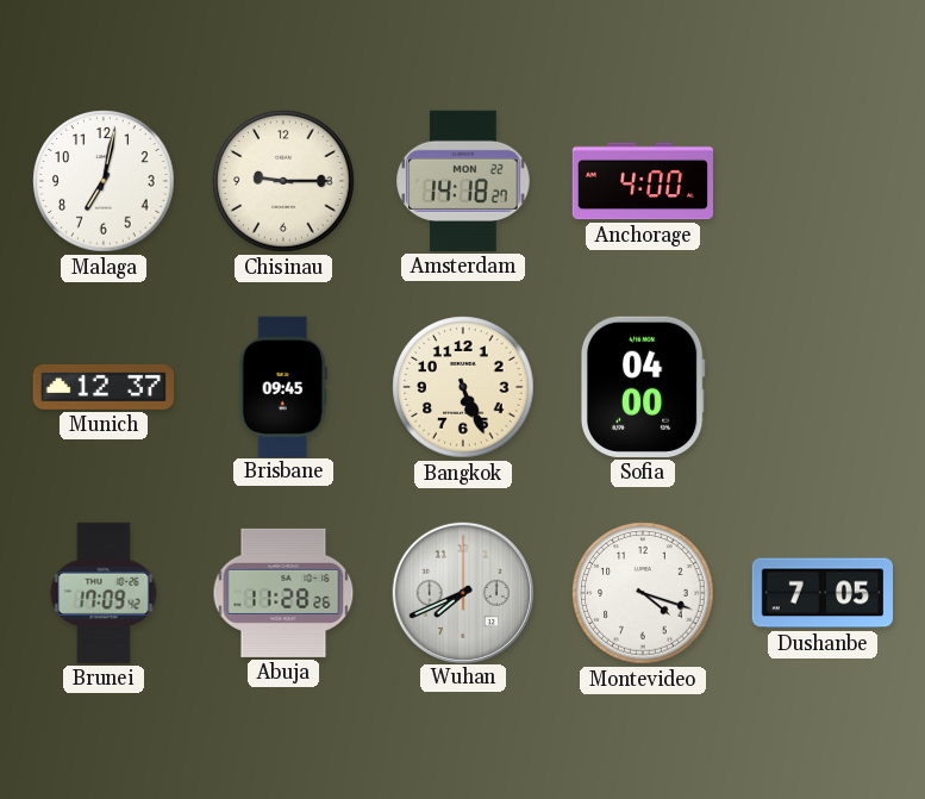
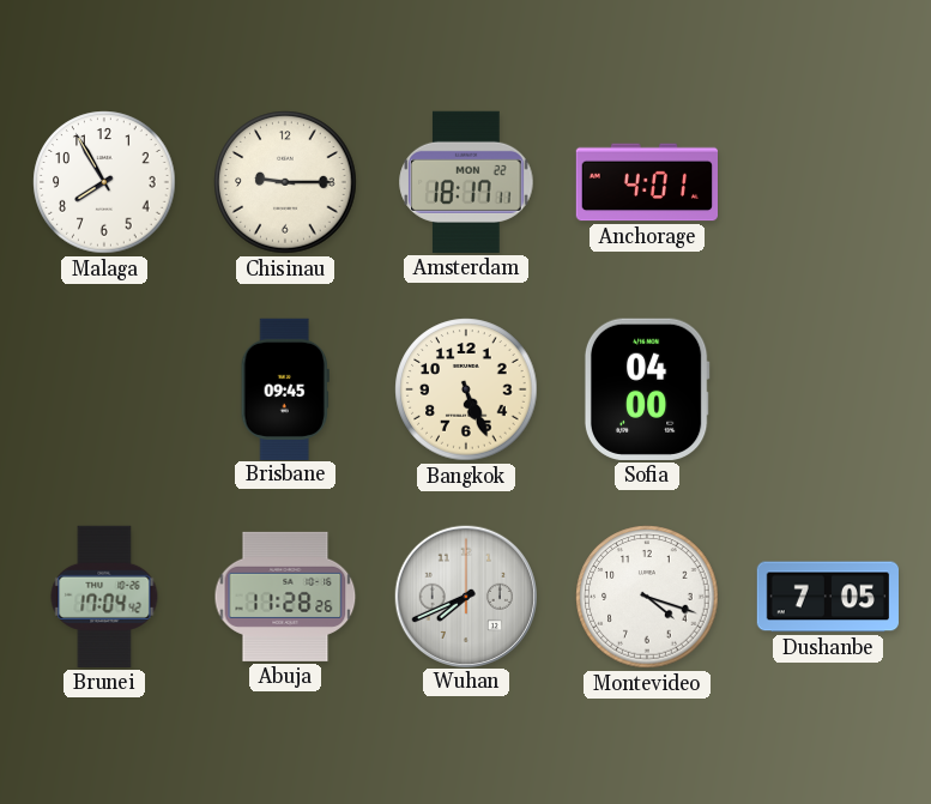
Malaga: 7:02 -> 7:55 (104, 182)
Amsterdam: 14:18 -> 18:17 (466, 182)
Anchorage: 4:00 -> 4:01 (646, 182)
Munich: 12:37 -> none (102, 387)
Brunei: 17:09 -> 17:04 (104, 597)
